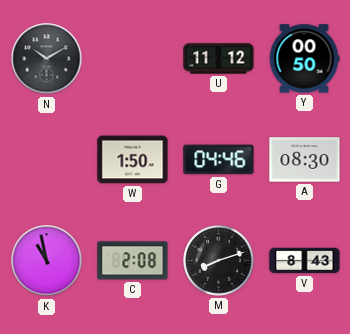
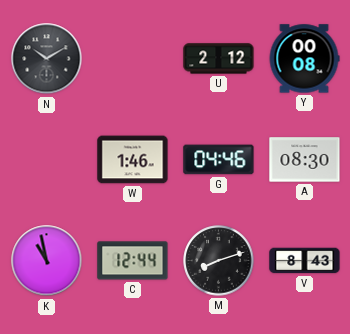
U: 11:12 -> 2:12 (219, 59)
Y: 00:50 -> 00:08 (304, 59)
W: 1:50 -> 1:46 (133, 160)
C: 2:08 -> 12:44 (133, 261)
